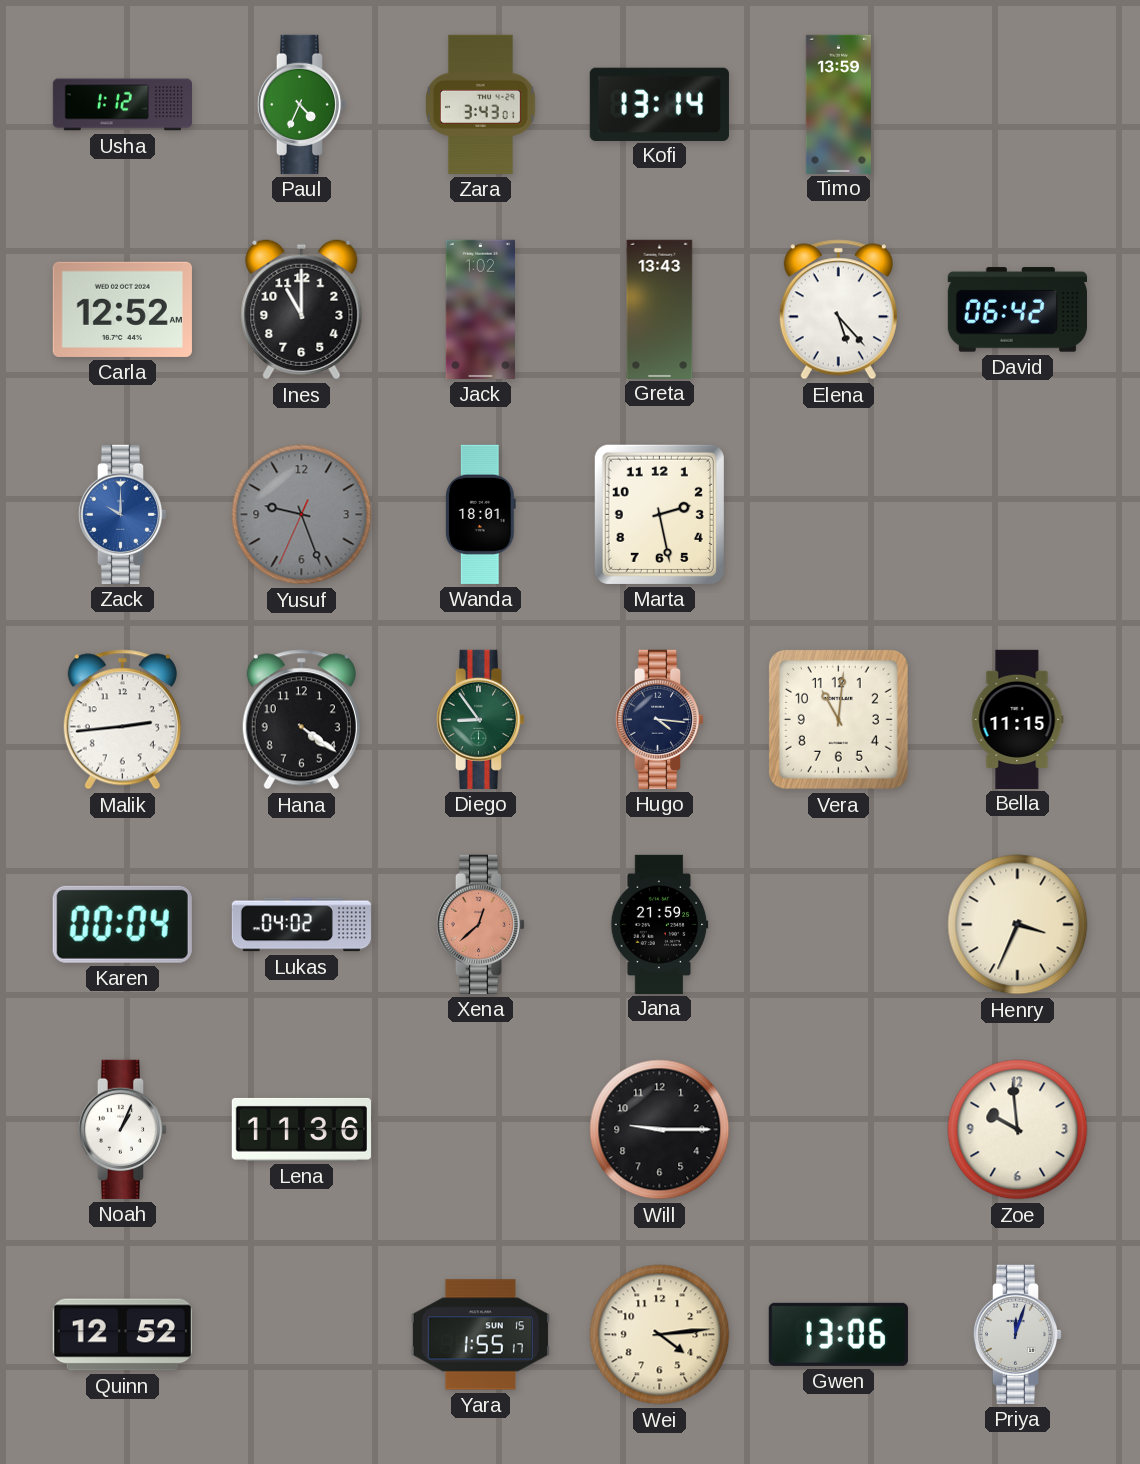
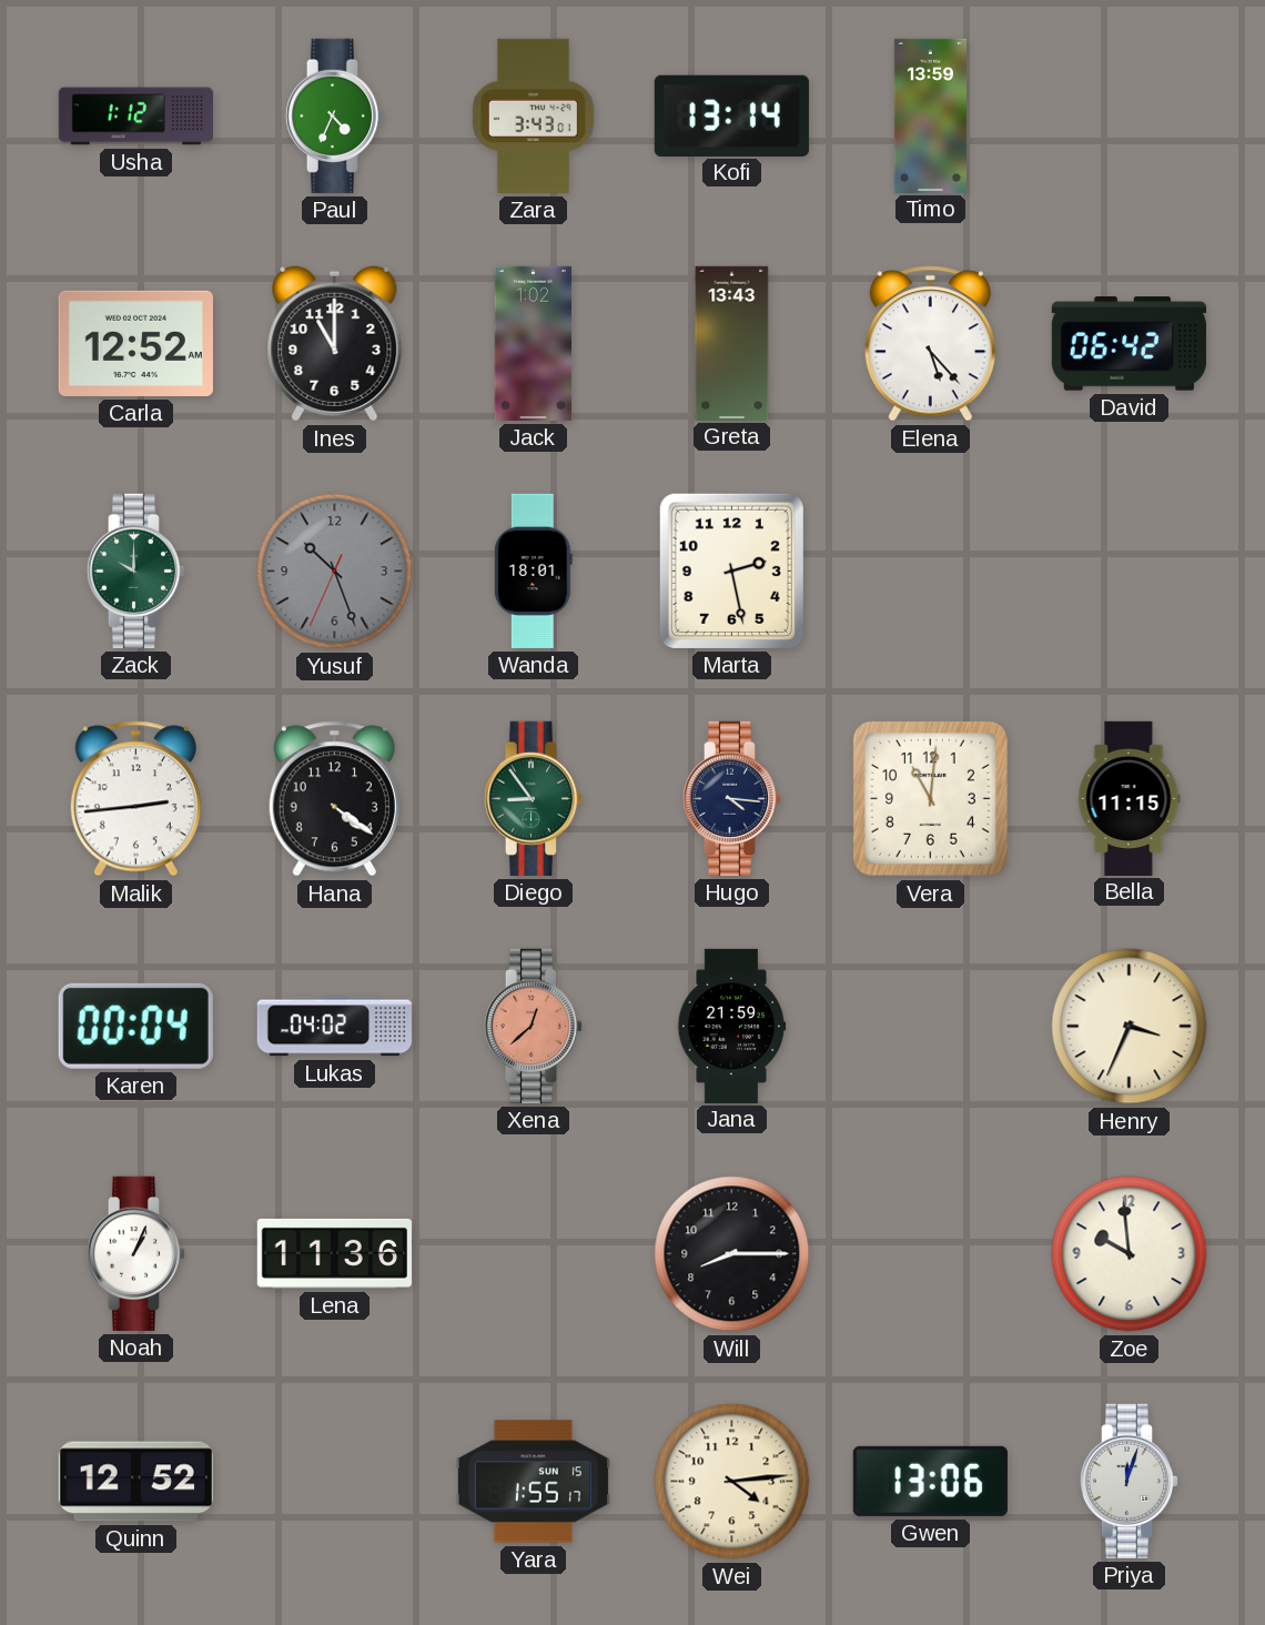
Zack dial: blue -> green (136, 571)
Yusuf: 9:26 -> 10:26 (335, 572)
Will: 9:15 -> 8:15 (732, 1254)
